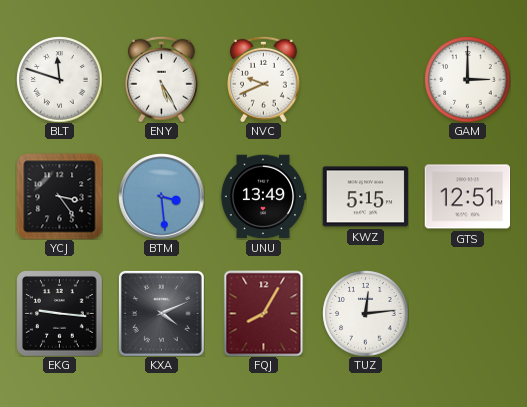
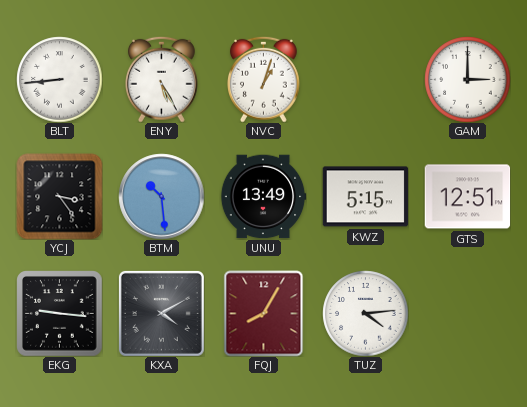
BLT: 11:48 -> 8:44 (59, 79)
NVC: 9:41 -> 1:03 (264, 79)
BTM: 3:29 -> 10:29 (161, 196)
KXA: 4:11 -> 4:10 (161, 313)
TUZ: 12:14 -> 4:14 (365, 313)
